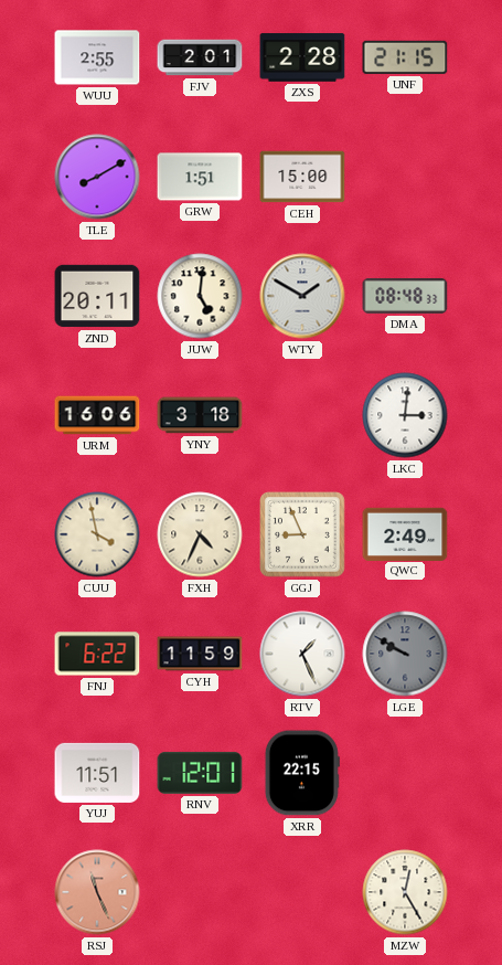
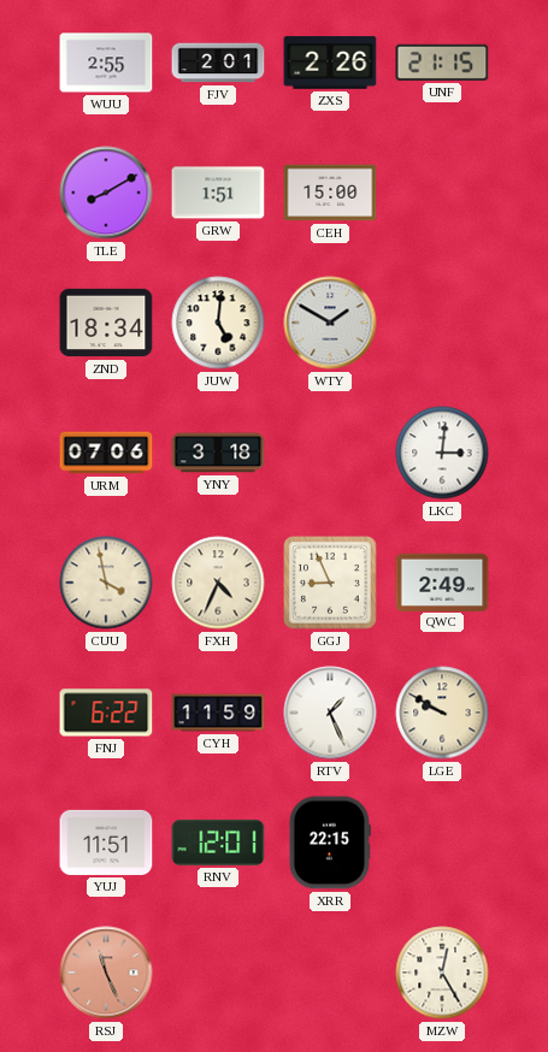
ZXS: 2:28 -> 2:26 (330, 63)
ZND: 20:11 -> 18:34 (106, 323)
DMA: 08:48 -> none (405, 296)
URM: 16:06 -> 07:06 (106, 453)
LGE dial: grey -> cream (442, 713)
